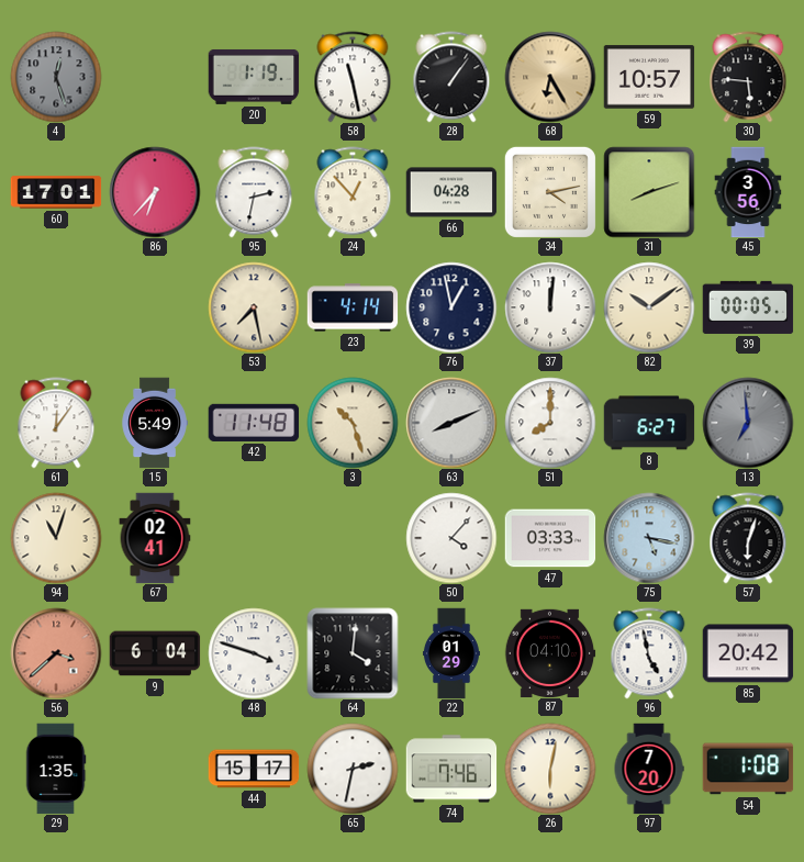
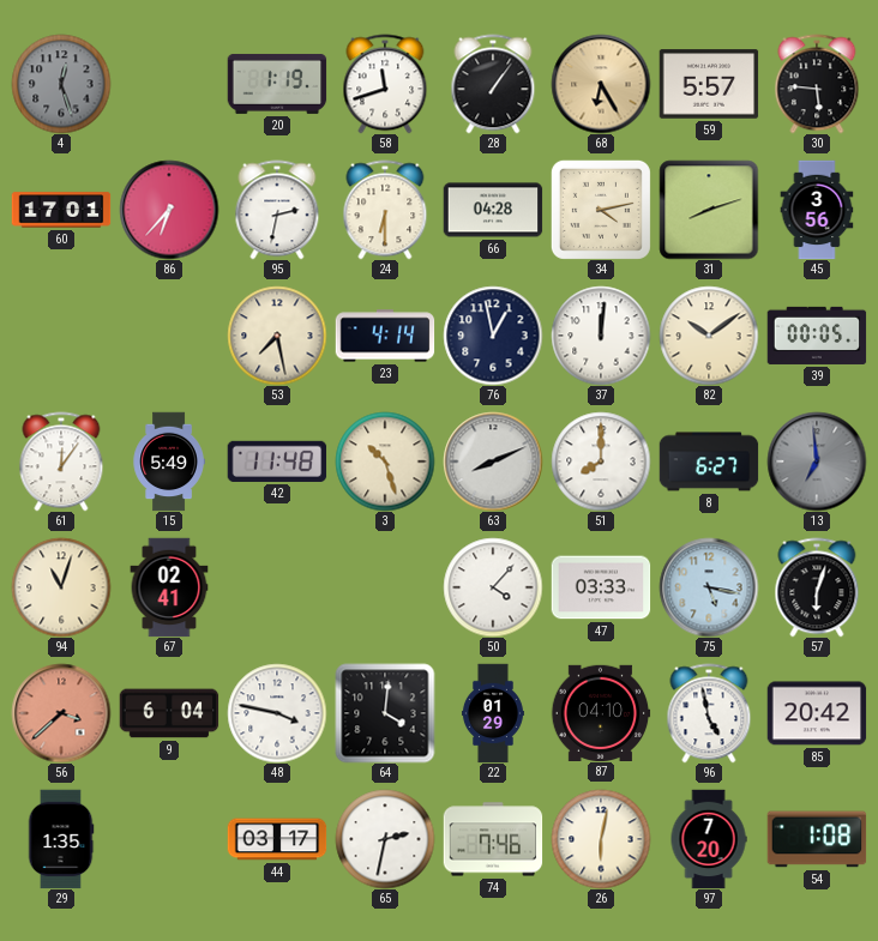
58: 11:28 -> 11:42 (385, 84)
59: 10:57 -> 5:57 (709, 84)
24: 12:53 -> 6:30 (385, 210)
48: 3:48 -> 3:47 (277, 713)
44: 15:17 -> 03:17 (277, 839)
